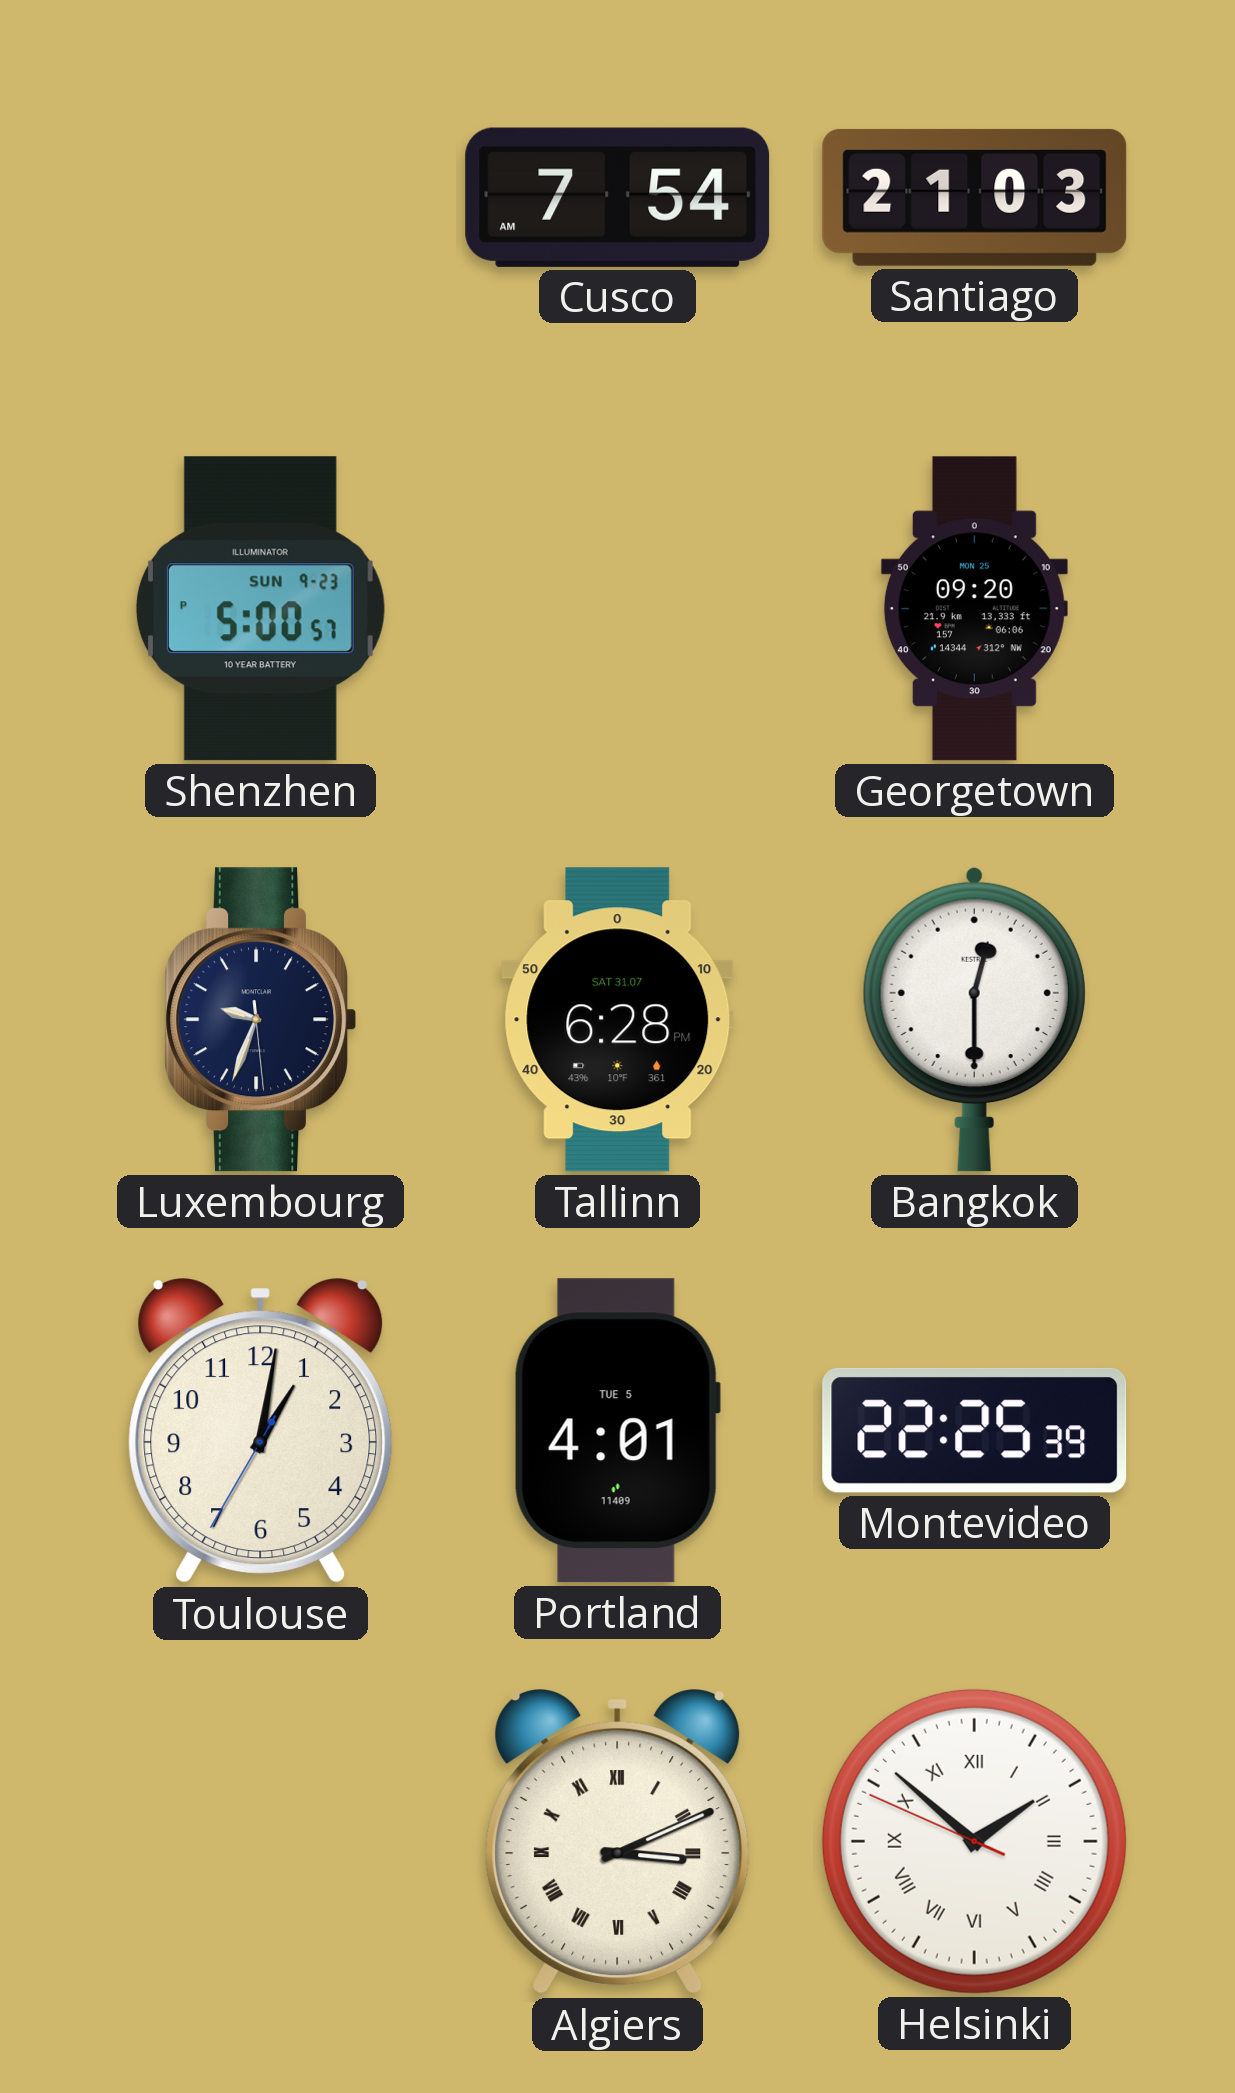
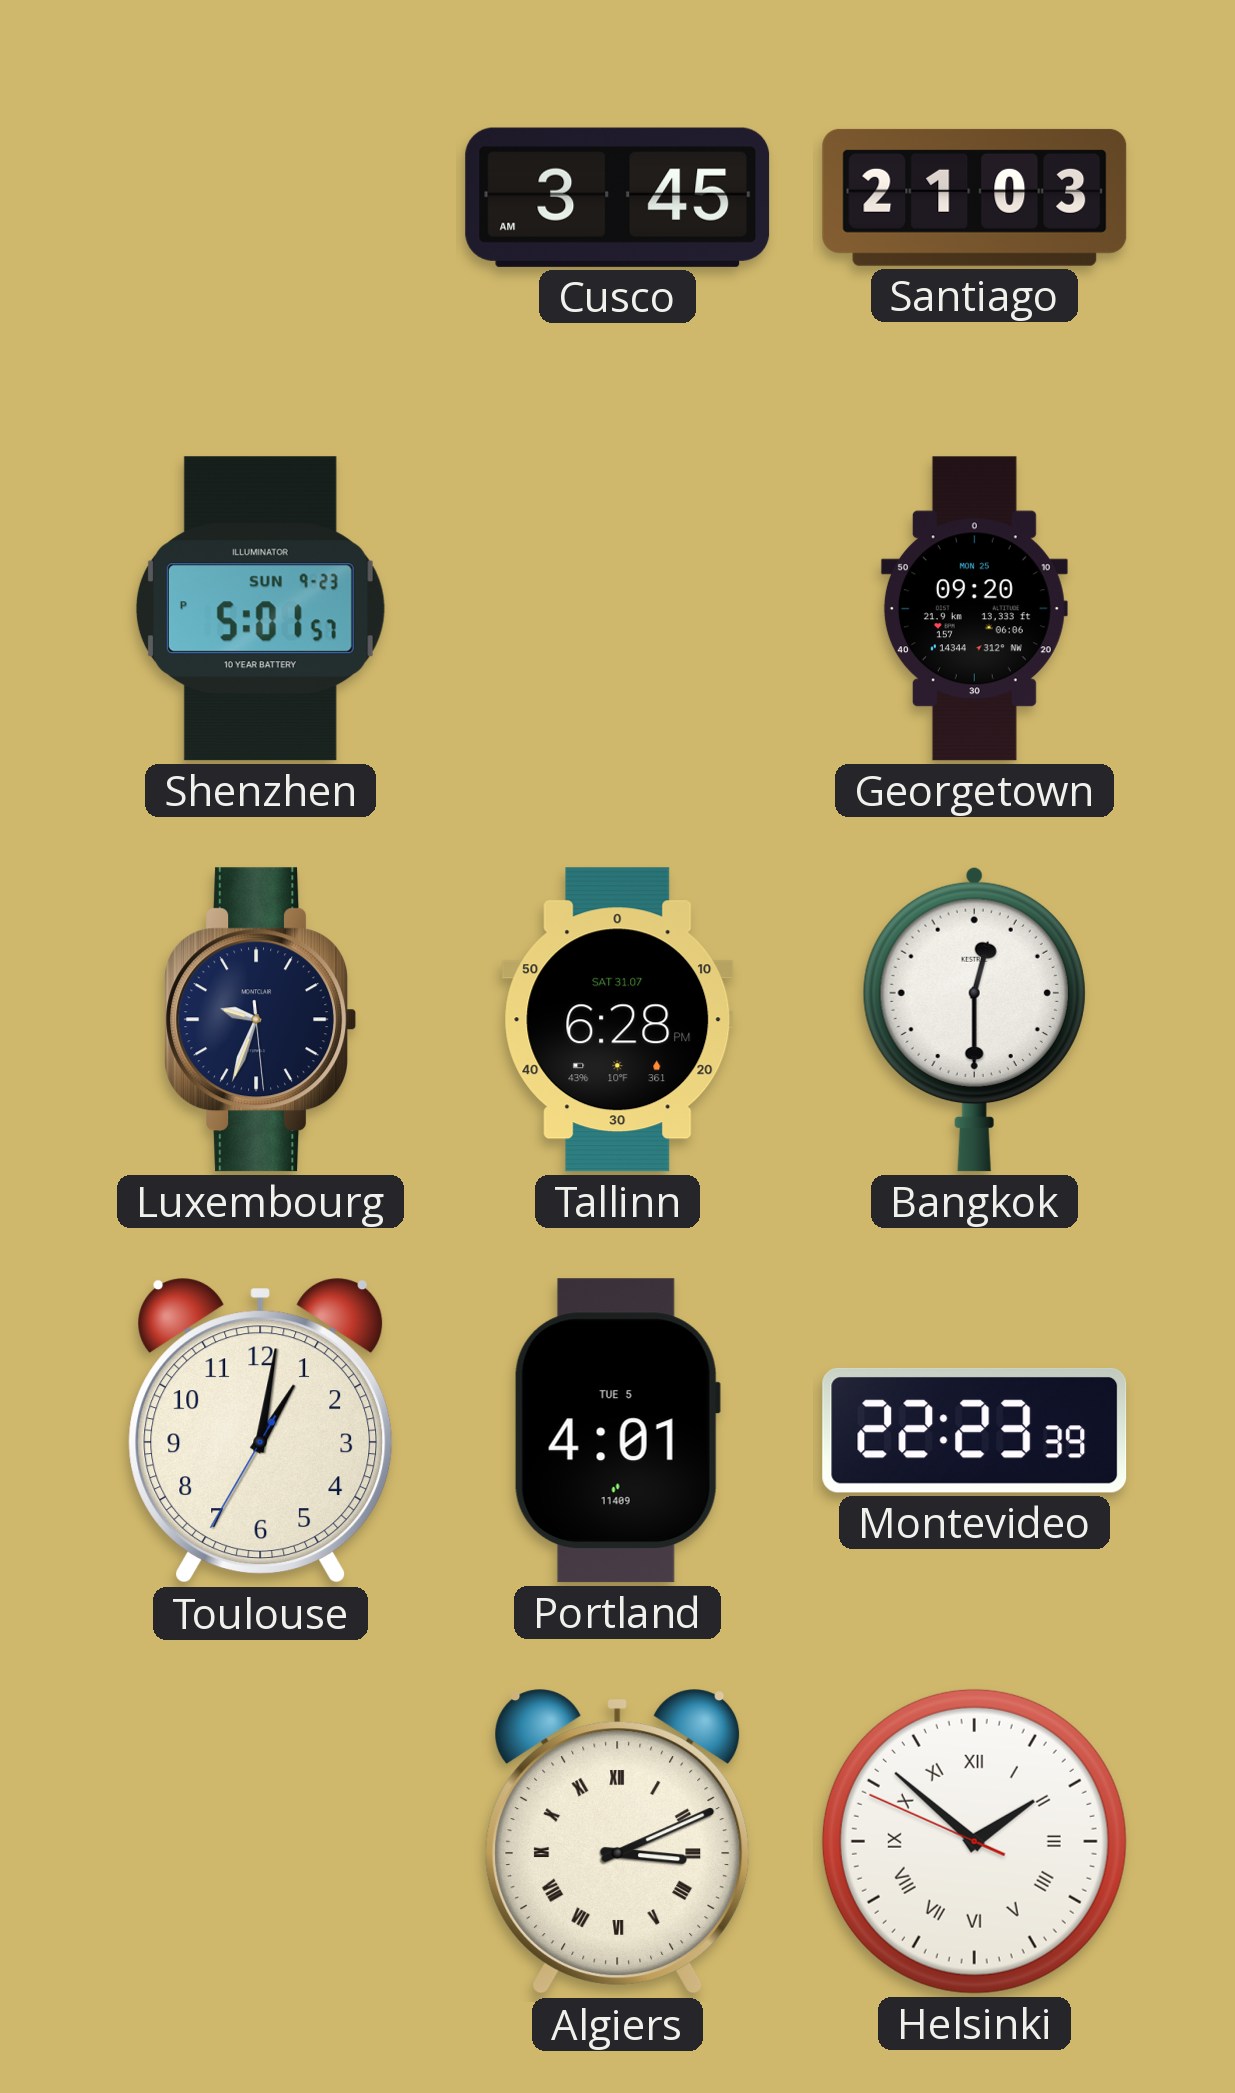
Cusco: 7:54 -> 3:45 (618, 197)
Shenzhen: 5:00 -> 5:01 (260, 609)
Montevideo: 22:25 -> 22:23 (975, 1430)
